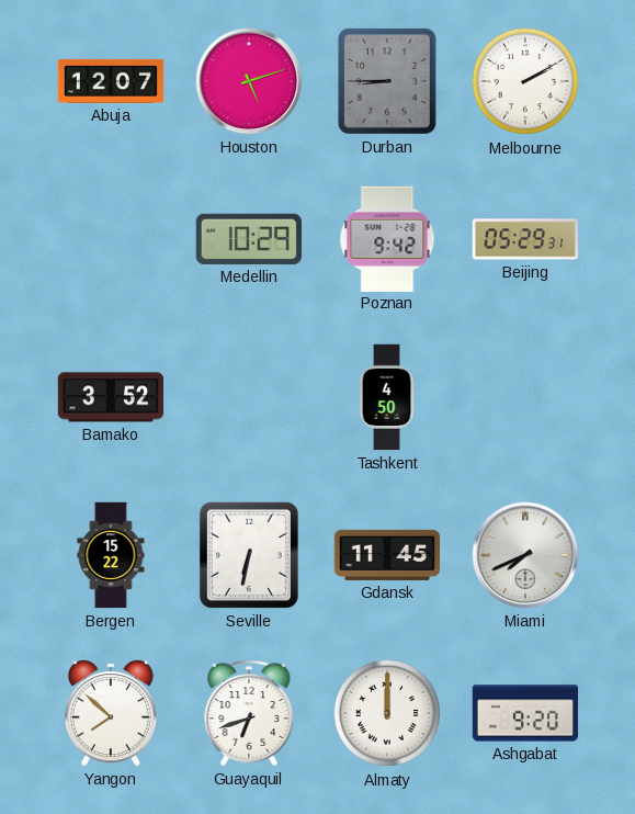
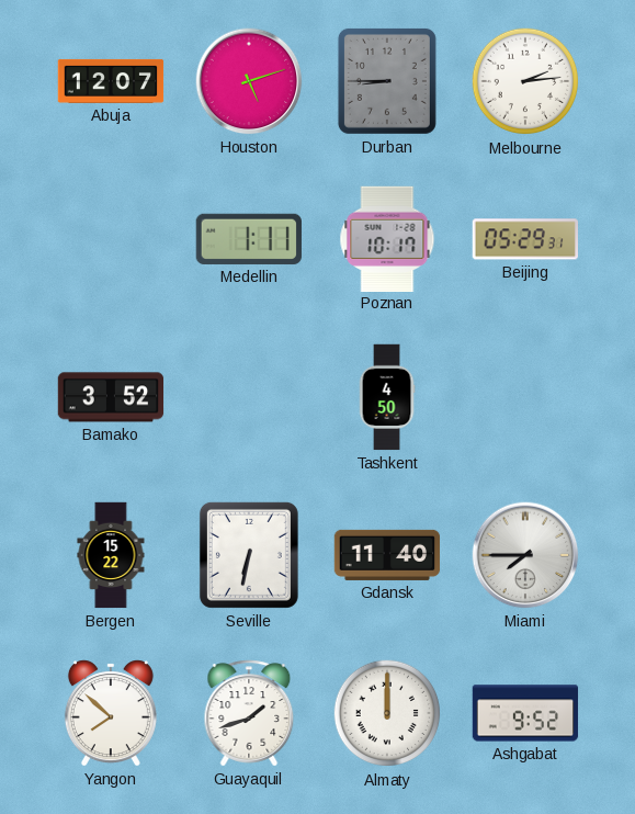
Melbourne: 2:10 -> 2:14 (525, 81)
Medellin: 10:29 -> 1:11 (249, 239)
Poznan: 9:42 -> 10:17 (387, 238)
Gdansk: 11:45 -> 11:40 (387, 555)
Miami: 7:41 -> 7:45 (525, 555)
Guayaquil: 6:42 -> 1:42 (249, 713)
Ashgabat: 9:20 -> 9:52 (525, 713)
